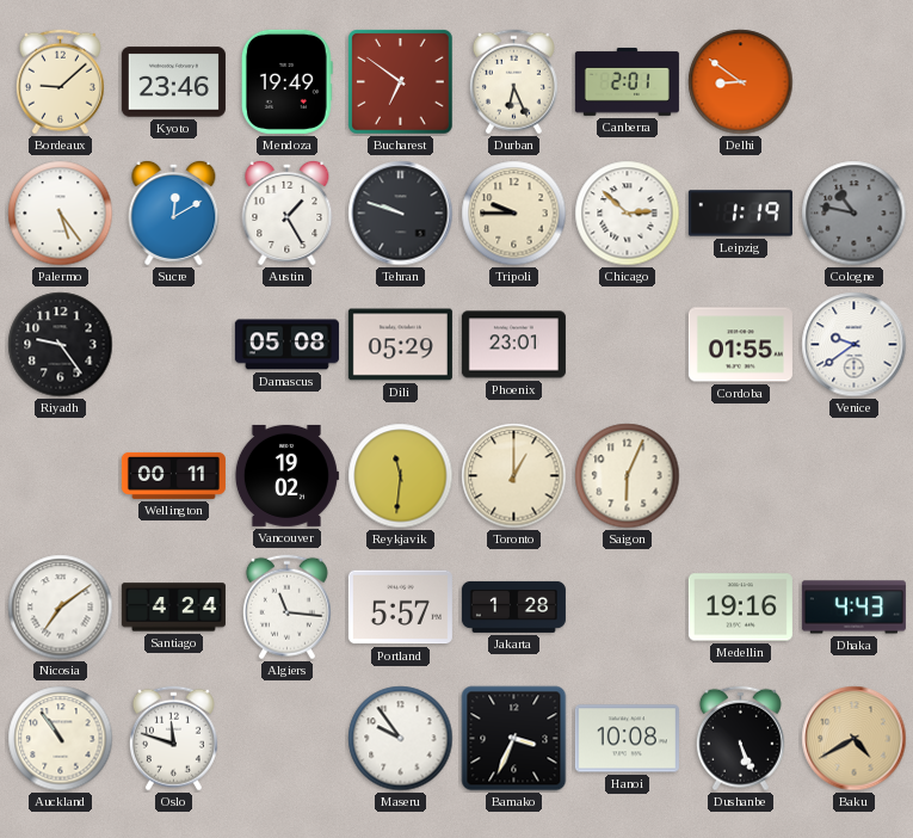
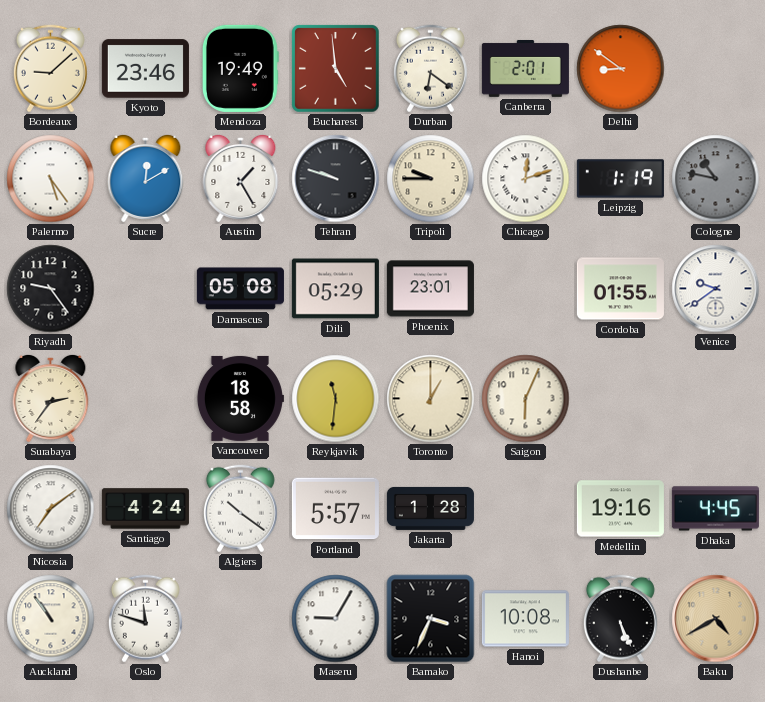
Bucharest: 6:51 -> 4:59 (336, 69)
Durban: 6:26 -> 6:21 (430, 69)
Chicago: 2:52 -> 12:12 (526, 179)
Surabaya: none -> 2:36 (51, 398)
Wellington: 00:11 -> none (173, 475)
Vancouver: 19:02 -> 18:58 (240, 398)
Algiers: 11:16 -> 10:21 (240, 509)
Dhaka: 4:43 -> 4:45 (715, 509)
Maseru: 9:54 -> 9:05 (336, 619)
